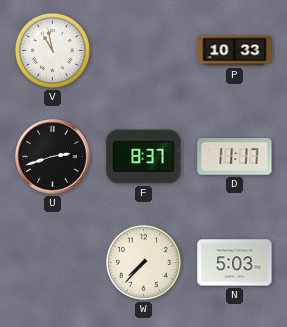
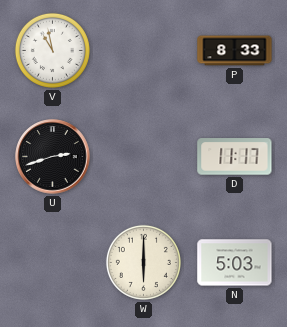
P: 10:33 -> 8:33 (235, 51)
F: 8:37 -> none (144, 157)
W: 7:37 -> 6:00 (143, 262)
